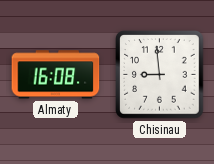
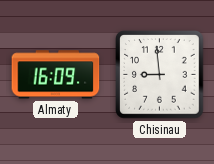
Almaty: 16:08 -> 16:09 (56, 75)
